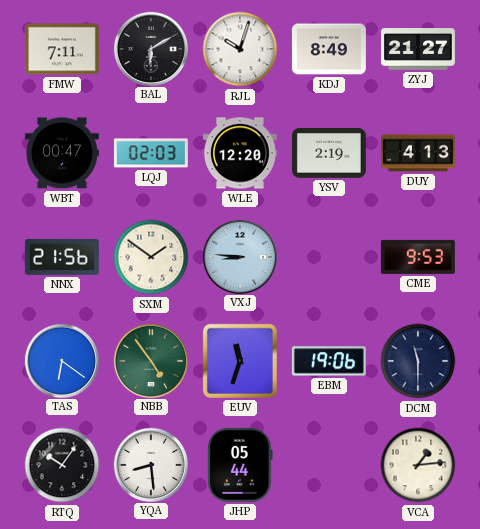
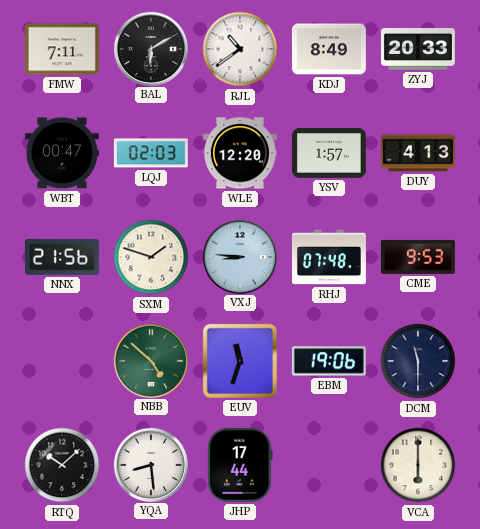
RJL: 10:03 -> 10:39 (240, 49)
ZYJ: 21:27 -> 20:33 (418, 49)
YSV: 2:19 -> 1:57 (329, 153)
SXM: 1:51 -> 1:48 (151, 257)
RHJ: none -> 07:48 (329, 257)
TAS: 6:21 -> none (61, 360)
NBB: 4:54 -> 4:52 (150, 360)
RTQ: 10:06 -> 10:08 (62, 465)
JHP: 05:44 -> 17:44 (240, 465)
VCA: 1:14 -> 6:00 (418, 465)
